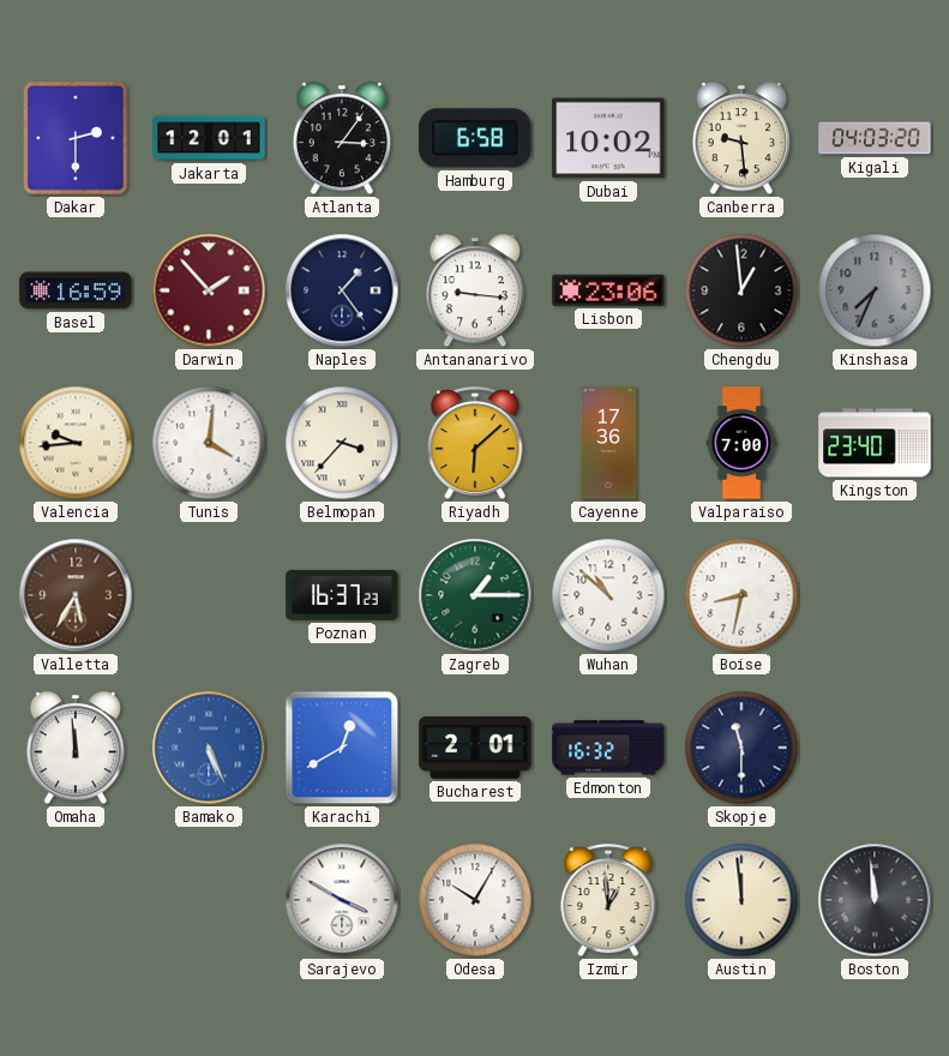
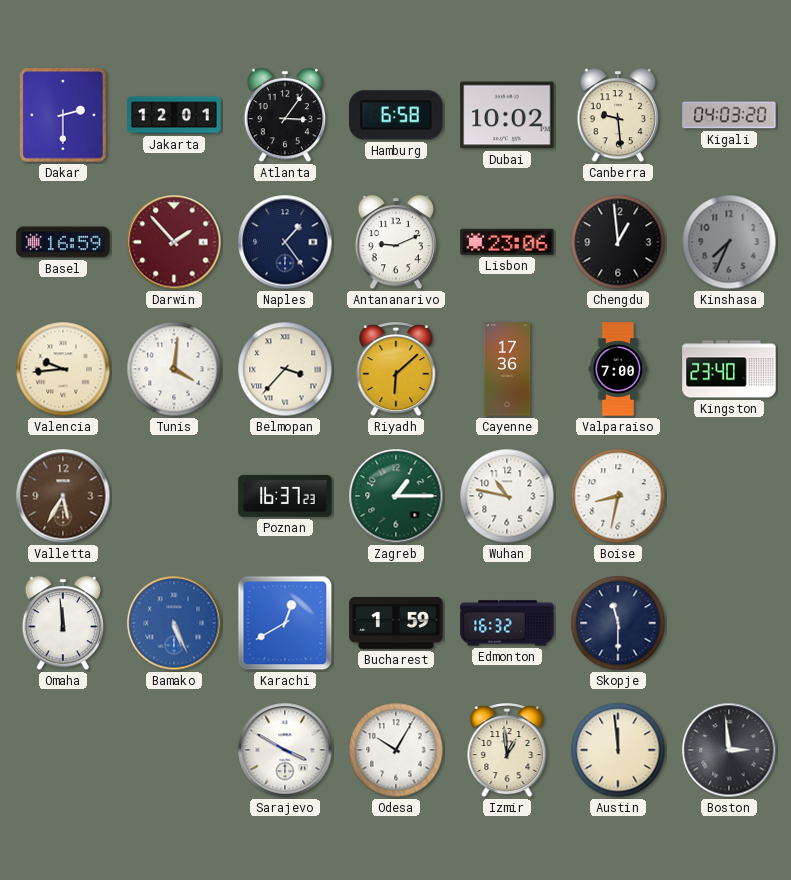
Antananarivo: 9:16 -> 9:11 (396, 243)
Wuhan: 10:52 -> 10:47 (507, 496)
Bucharest: 2:01 -> 1:59 (396, 623)
Boston: 11:59 -> 2:59 (729, 750)
